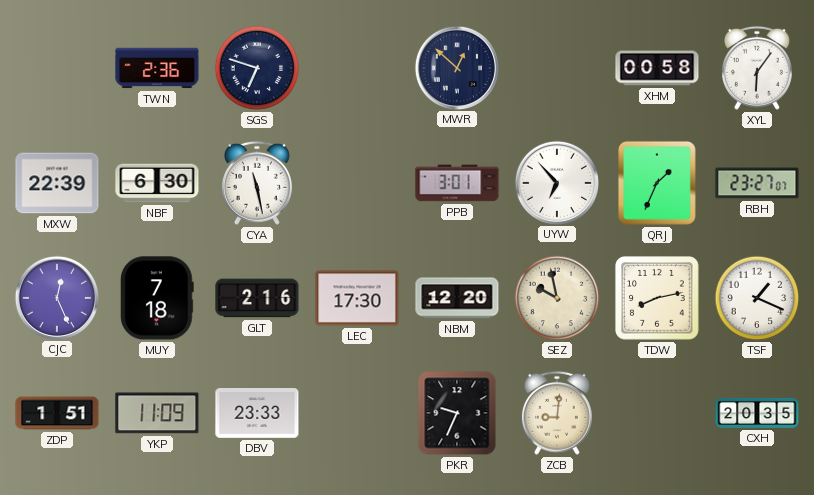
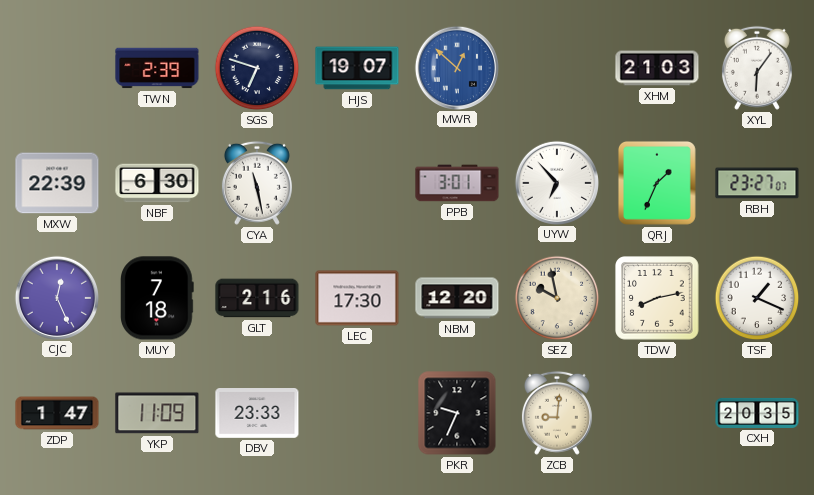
TWN: 2:36 -> 2:39 (157, 68)
HJS: none -> 19:07 (357, 68)
MWR dial: navy -> blue (456, 67)
XHM: 00:58 -> 21:03 (657, 68)
ZDP: 1:51 -> 1:47 (57, 413)
